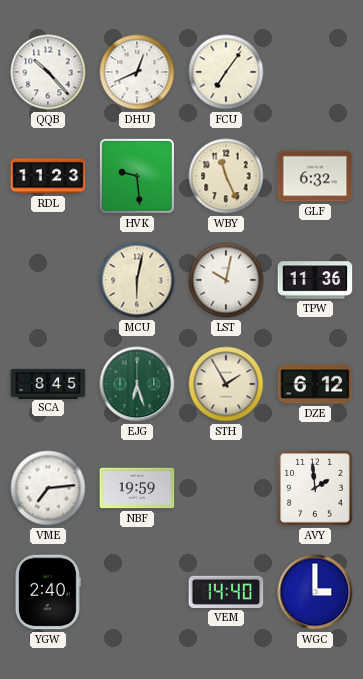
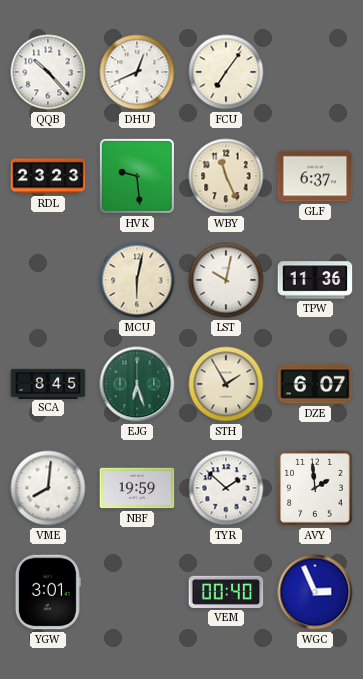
RDL: 11:23 -> 23:23 (48, 176)
GLF: 6:32 -> 6:37 (315, 176)
DZE: 6:12 -> 6:07 (315, 384)
VME: 7:14 -> 8:01 (48, 488)
TYR: none -> 1:52 (226, 488)
YGW: 2:40 -> 3:01 (48, 592)
VEM: 14:40 -> 00:40 (226, 592)
WGC: 3:00 -> 2:56 (315, 592)
